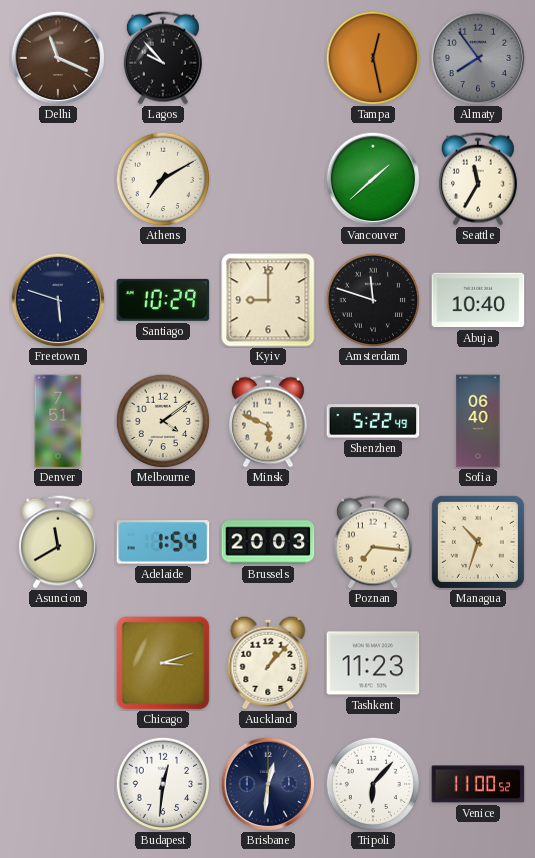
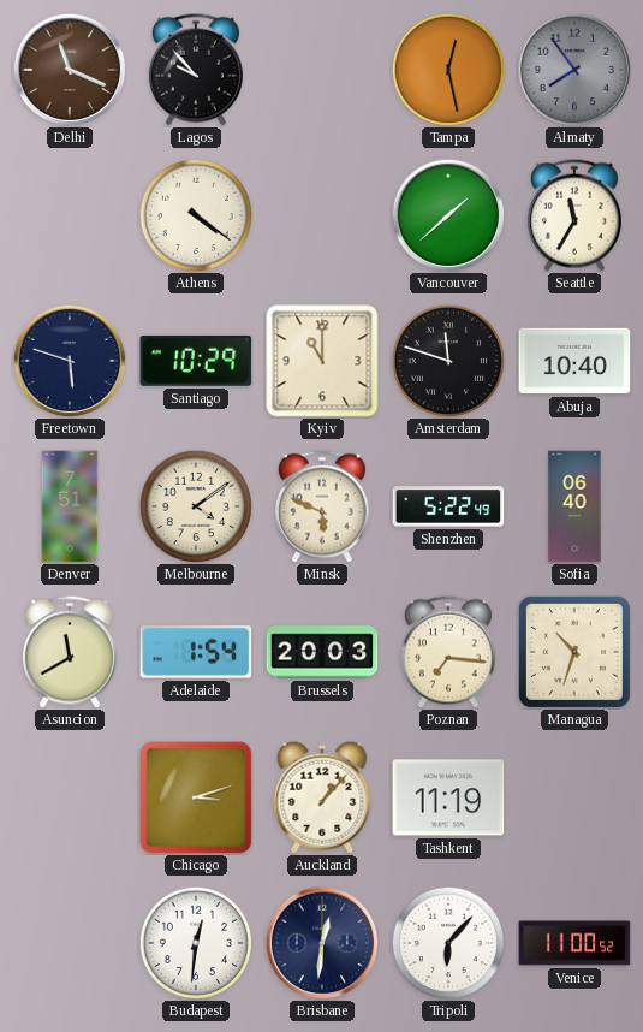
Athens: 7:10 -> 4:21 (196, 215)
Kyiv: 9:00 -> 11:00 (322, 361)
Tashkent: 11:23 -> 11:19 (448, 797)
